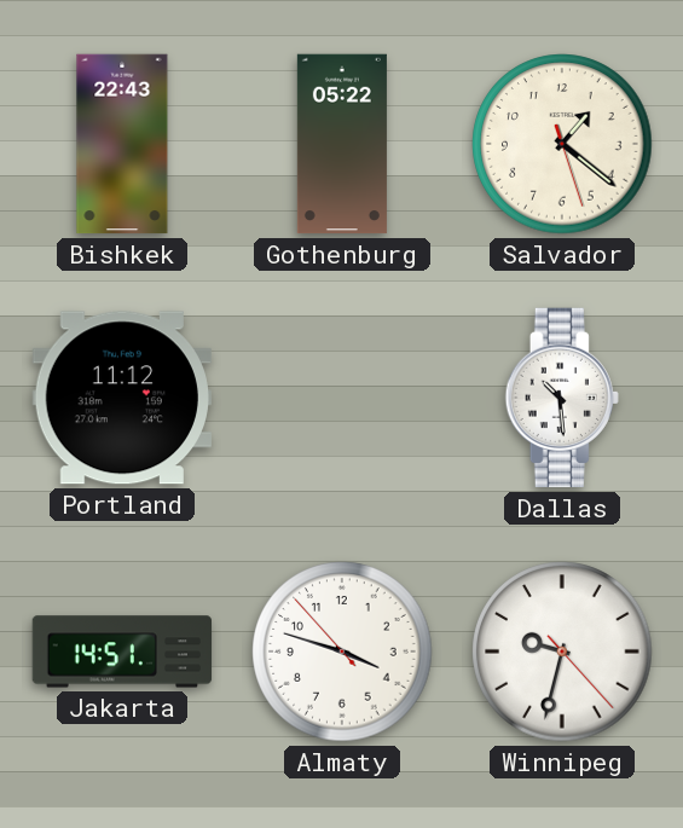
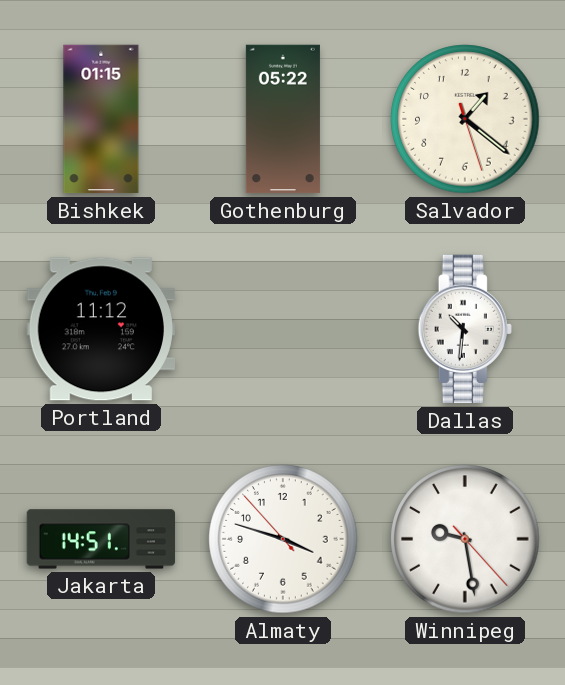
Bishkek: 22:43 -> 01:15 (101, 119)
Dallas: 10:29 -> 10:31 (465, 329)
Winnipeg: 9:32 -> 9:28 (465, 539)
